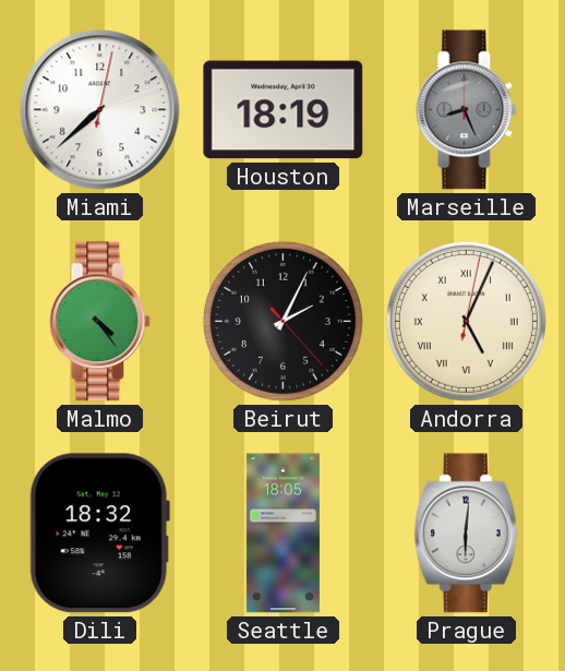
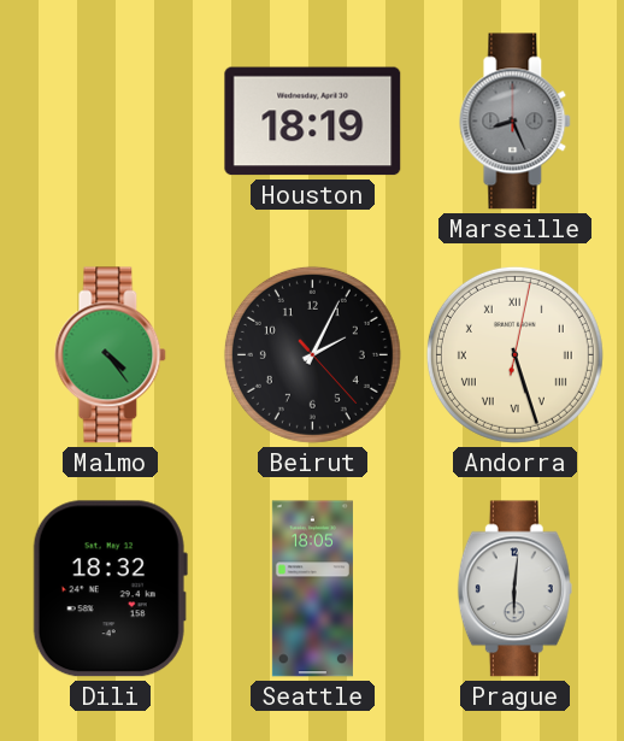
Miami: 7:38 -> none (100, 110)
Andorra: 5:04 -> 5:27 (514, 354)
